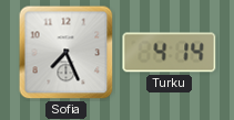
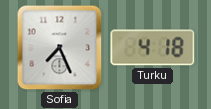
Turku: 4:14 -> 4:18 (153, 48)
